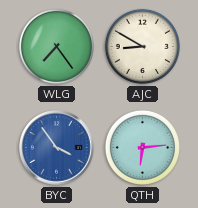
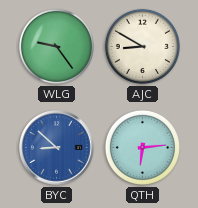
WLG: 7:24 -> 9:24 (56, 46)
BYC: 3:54 -> 8:52 (57, 148)
